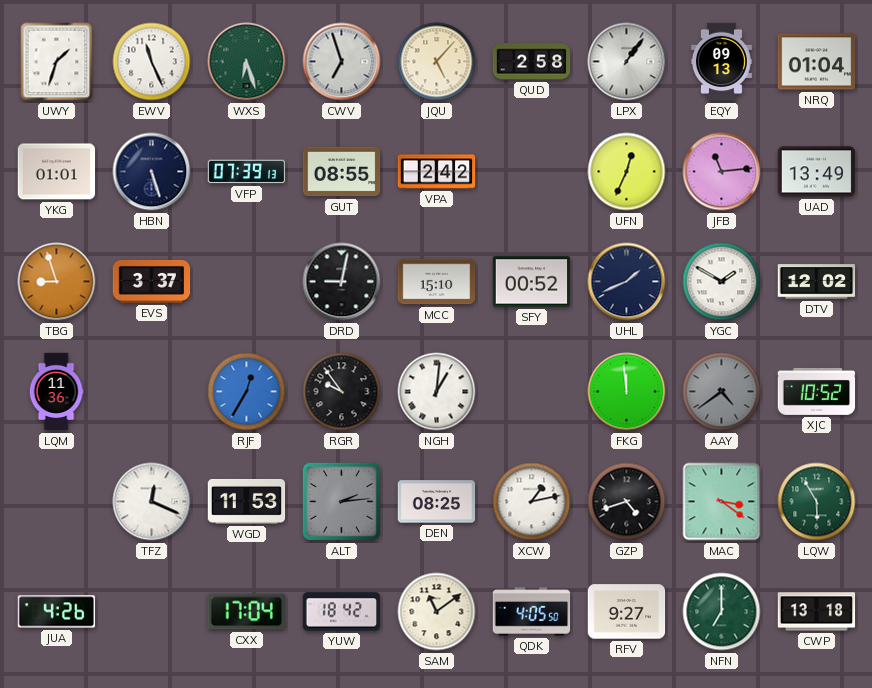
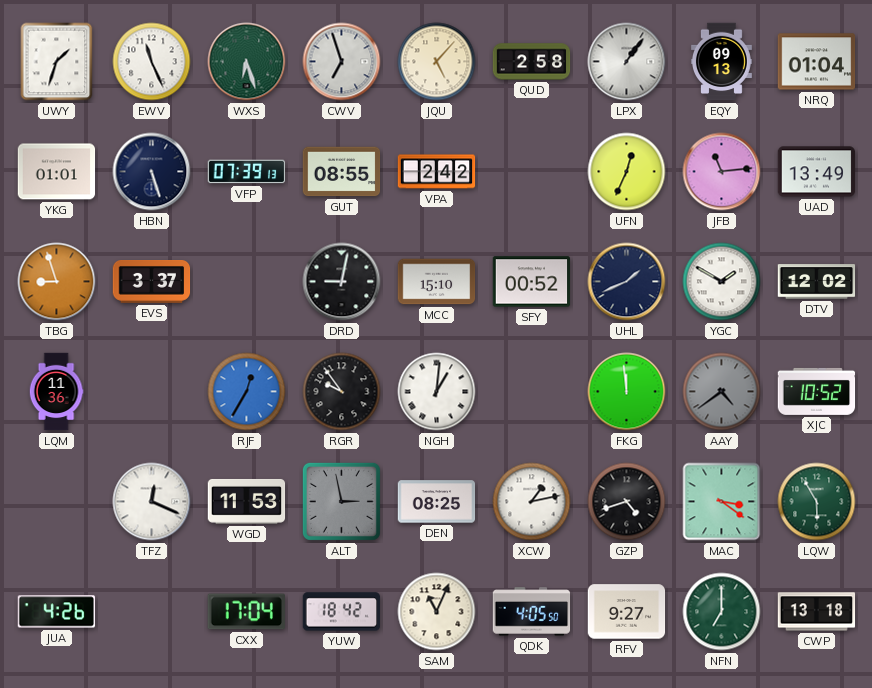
ALT: 2:14 -> 2:58 (341, 501)
SAM: 11:09 -> 11:04 (437, 612)
